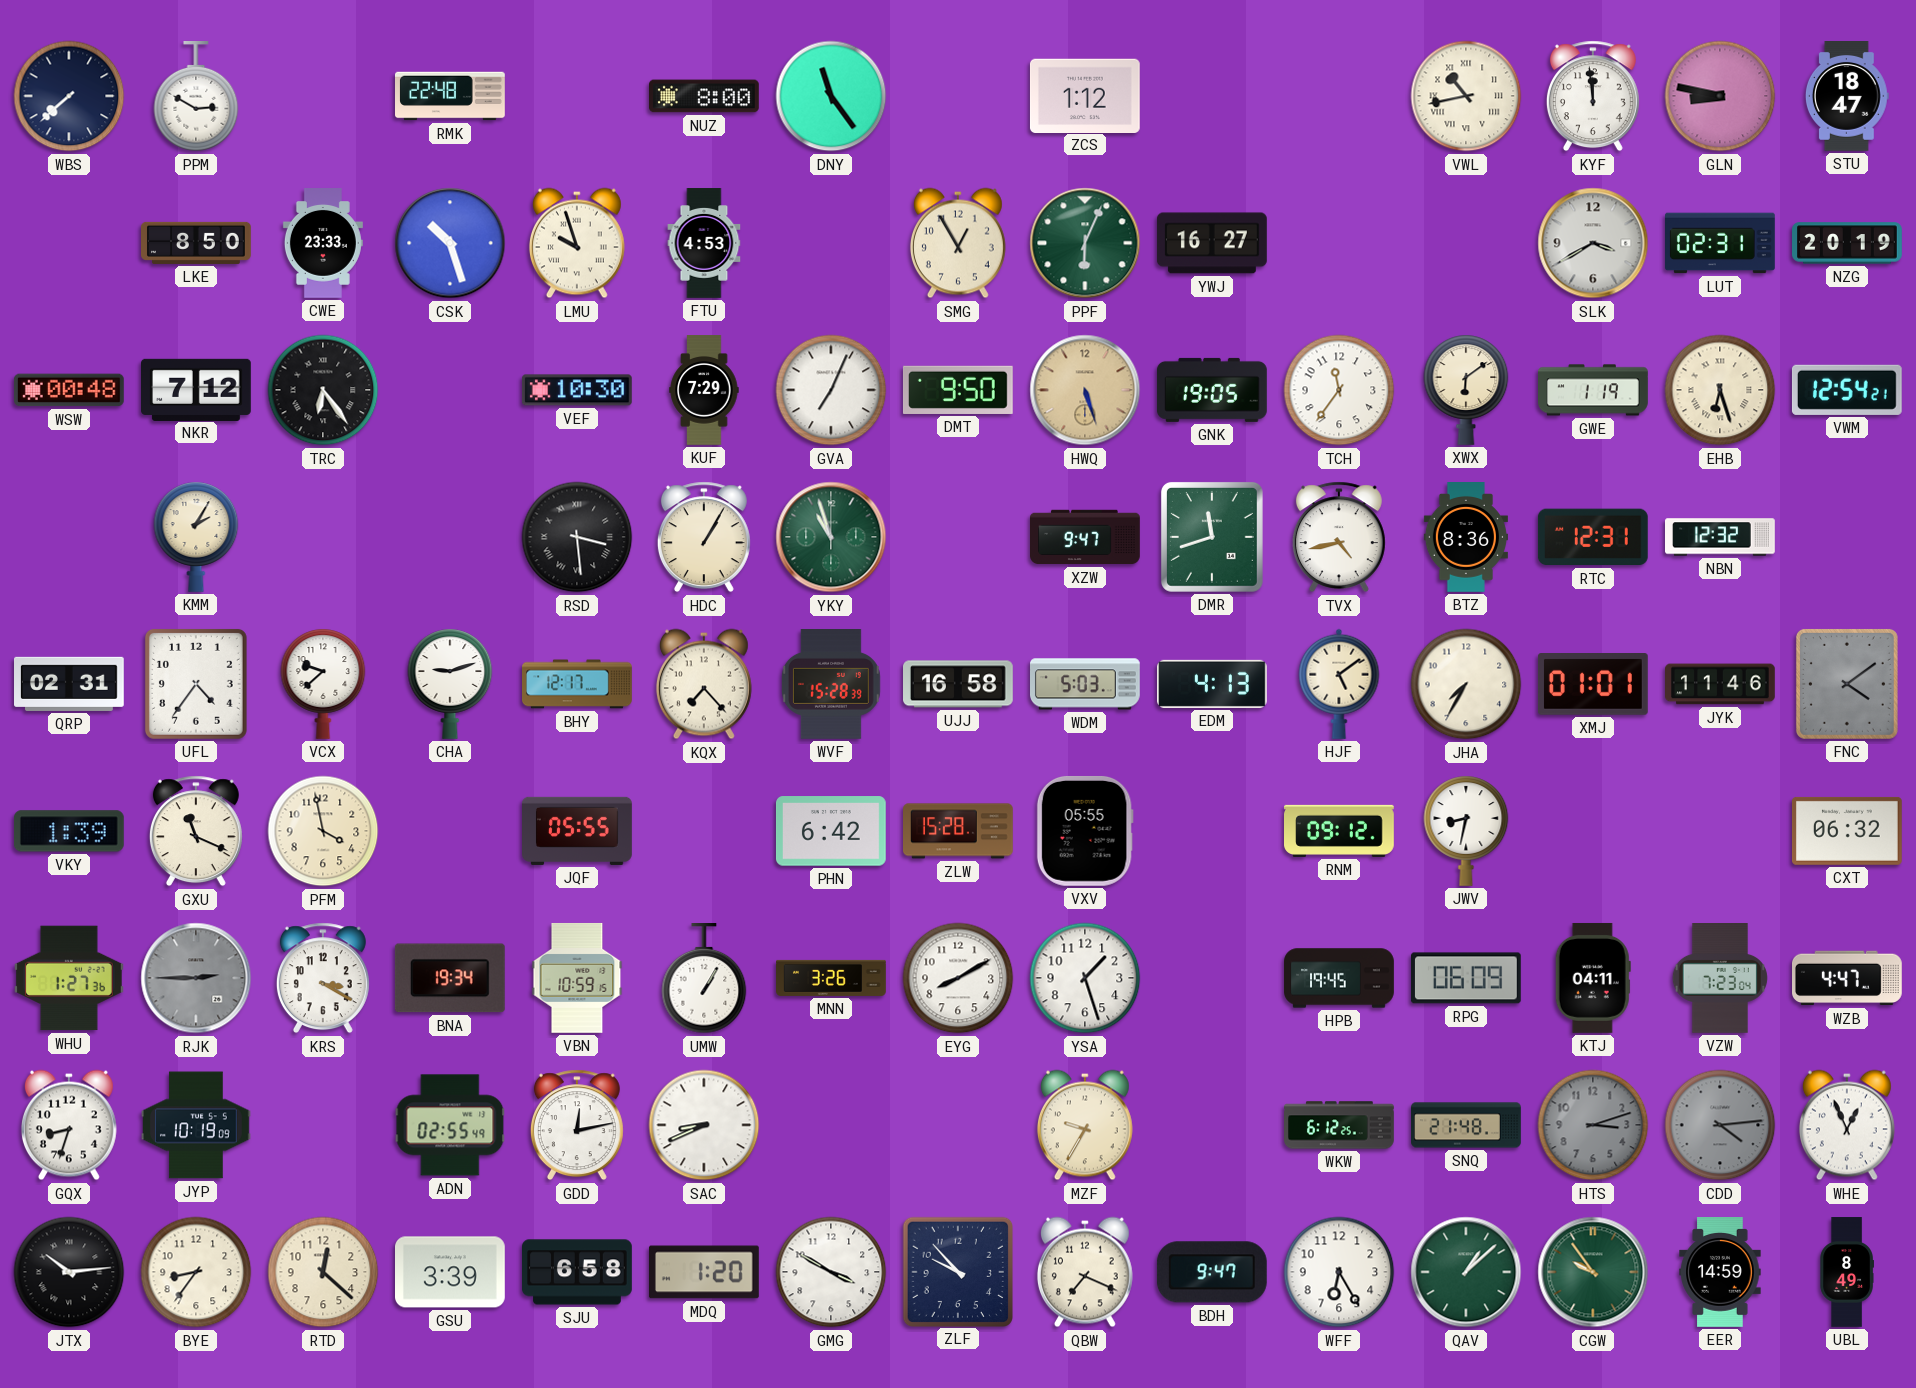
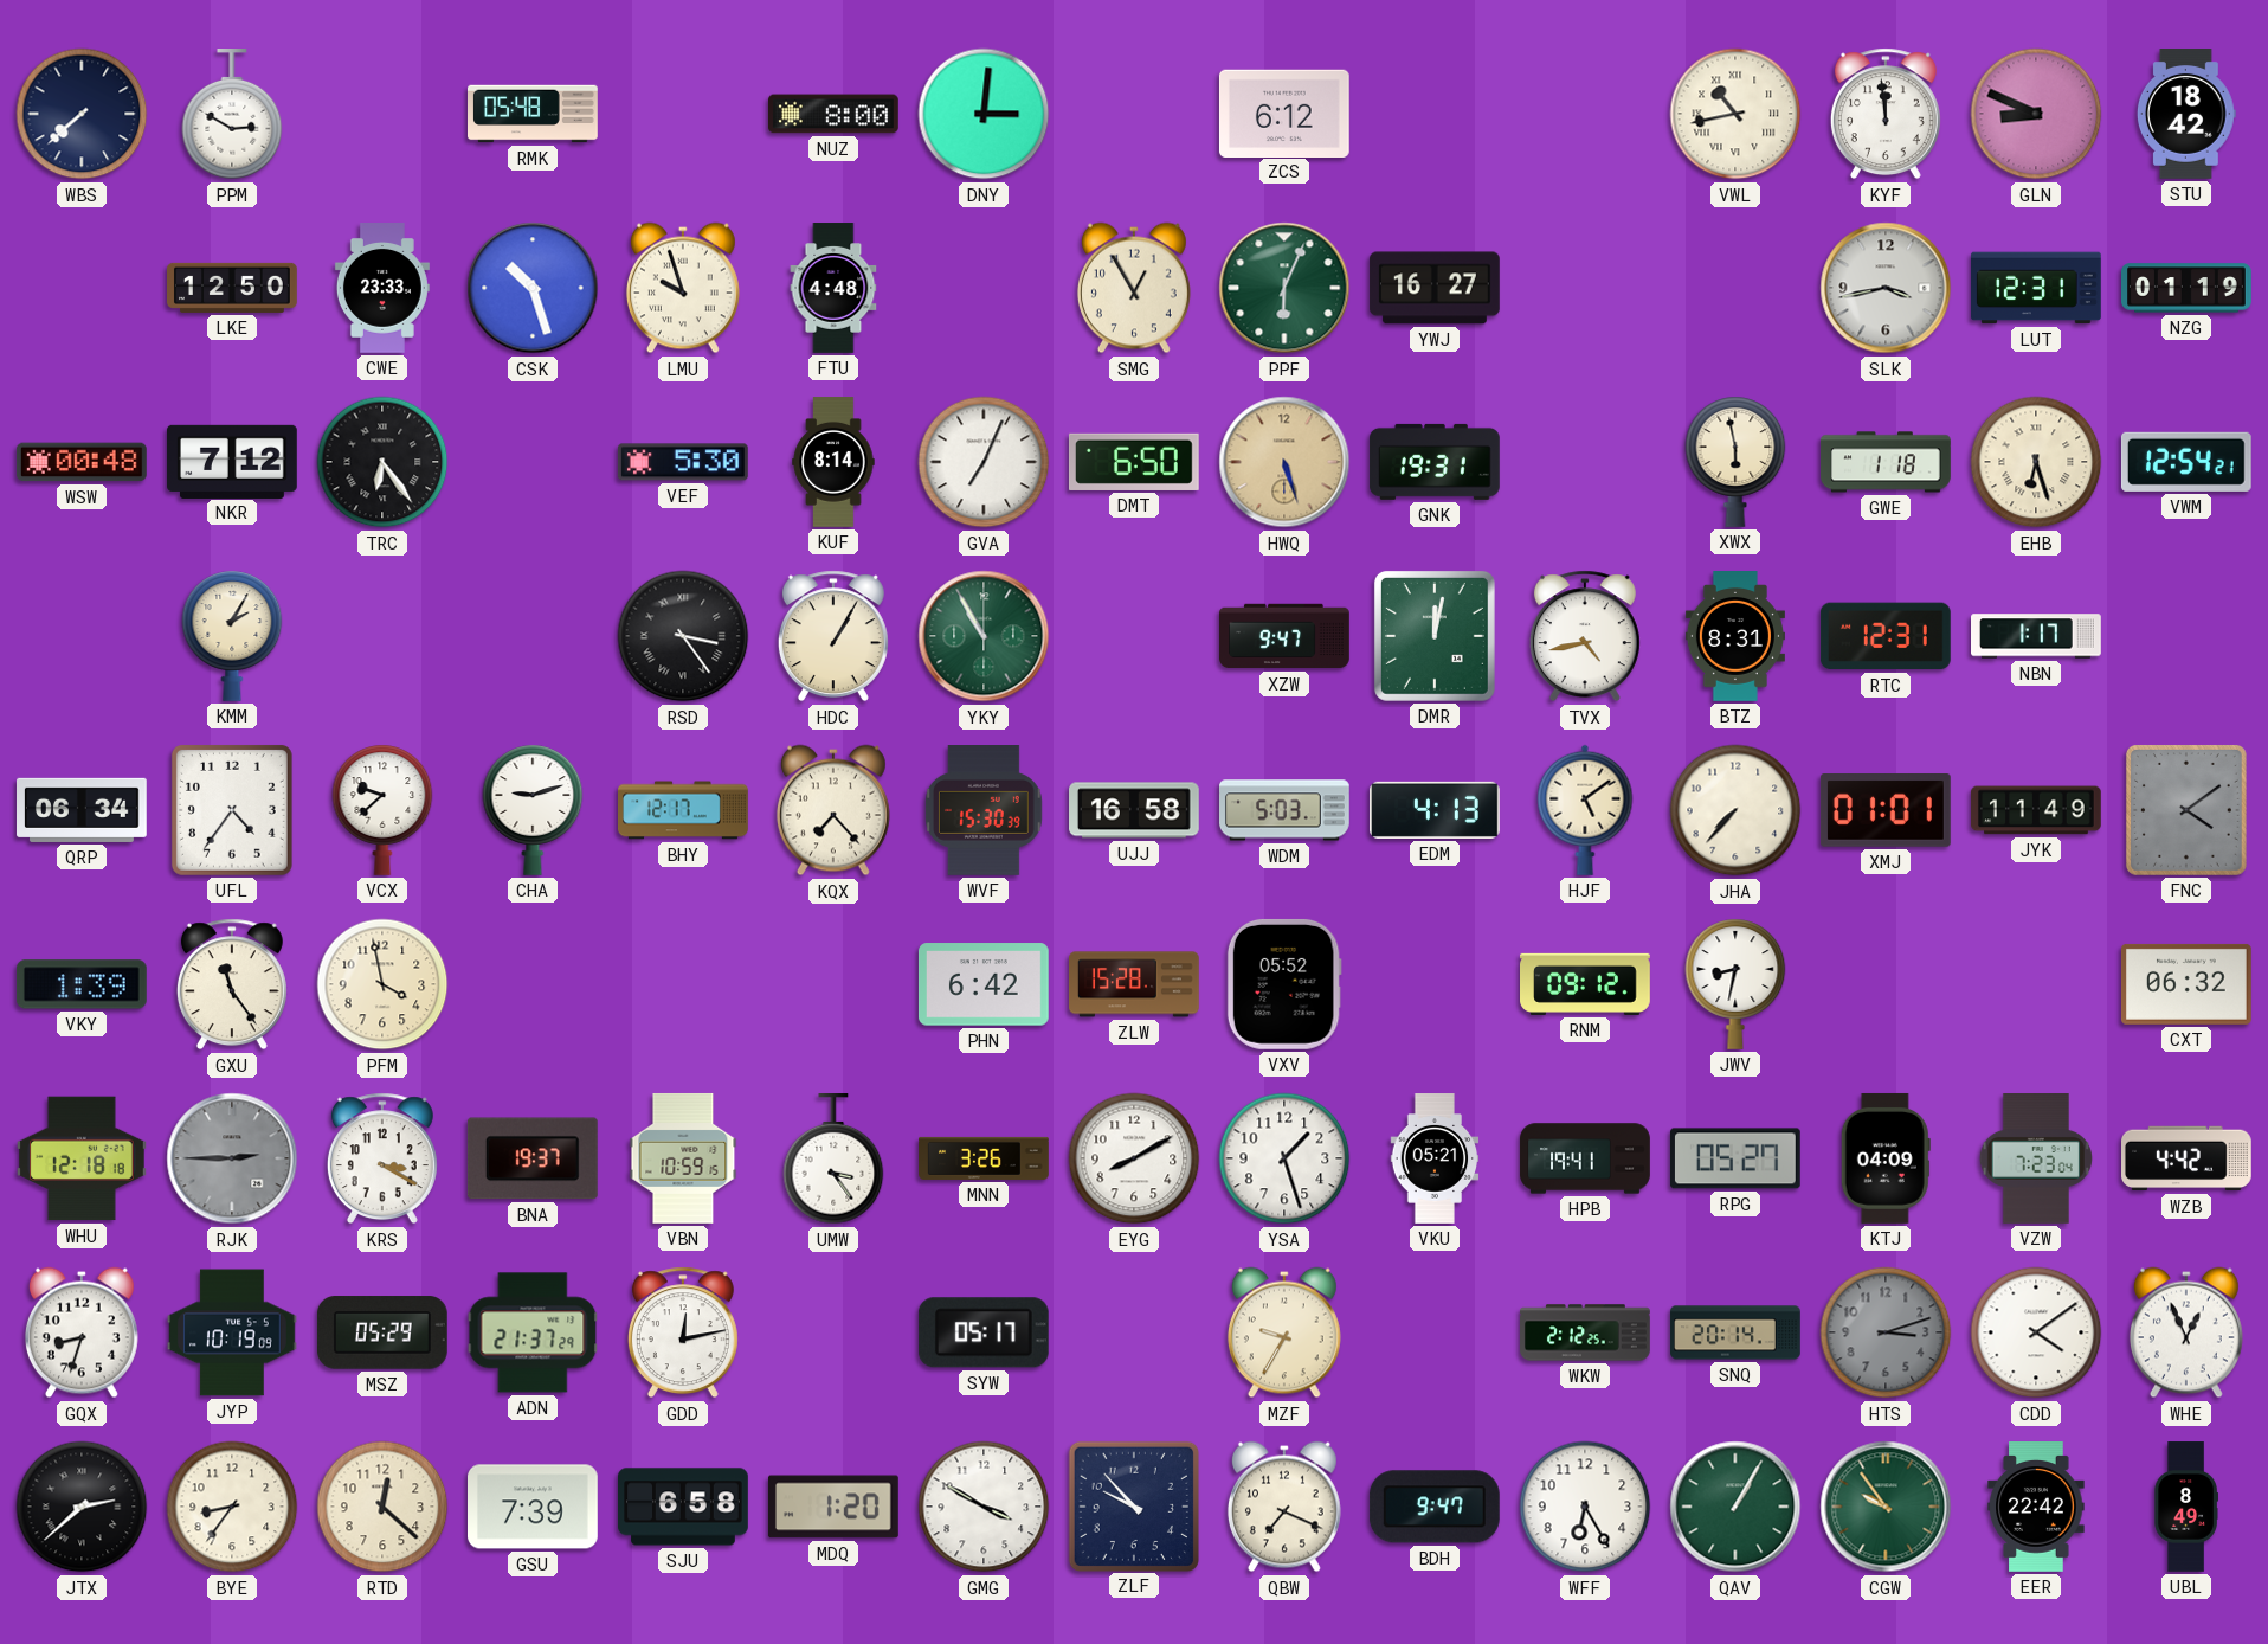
RMK: 22:48 -> 05:48 (534, 114)
DNY: 11:24 -> 3:01 (984, 114)
ZCS: 1:12 -> 6:12 (1284, 113)
GLN: 8:47 -> 8:49 (2036, 114)
STU: 18:47 -> 18:42 (2186, 115)
LKE: 8:50 -> 12:50 (233, 288)
FTU: 4:53 -> 4:48 (833, 288)
SLK: 3:40 -> 3:43 (1886, 288)
LUT: 02:31 -> 12:31 (2037, 288)
NZG: 20:19 -> 01:19 (2188, 288)
VEF: 10:30 -> 5:30 (683, 462)
KUF: 7:29 -> 8:14 (833, 462)
DMT: 9:50 -> 6:50 (1134, 462)
GNK: 19:05 -> 19:31 (1435, 462)
TCH: 11:36 -> none (1339, 390)
XWX: 6:09 -> 5:58 (1735, 462)
GWE: 1:19 -> 1:18 (1887, 462)
RSD: 3:29 -> 3:24 (683, 636)
YKY: 10:57 -> 10:55 (984, 636)
DMR: 11:42 -> 12:02 (1435, 636)
BTZ: 8:36 -> 8:31 (1735, 637)
NBN: 12:32 -> 1:17 (2037, 636)
QRP: 02:31 -> 06:34 (83, 810)
WVF: 15:28 -> 15:30 (984, 811)
JHA: 7:35 -> 7:37 (1735, 810)
JYK: 11:46 -> 11:49 (2037, 810)
GXU: 11:19 -> 11:24 (232, 984)
JQF: 05:55 -> none (578, 831)
VXV: 05:55 -> 05:52 (1284, 984)
WHU: 1:27 -> 12:18 (82, 1158)
BNA: 19:34 -> 19:37 (533, 1158)
UMW: 1:05 -> 3:24 (833, 1160)
VKU: none -> 05:21 (1435, 1158)
HPB: 19:45 -> 19:41 (1585, 1158)
RPG: 06:09 -> 05:27 (1735, 1158)
KTJ: 04:11 -> 04:09 (1886, 1158)
WZB: 4:47 -> 4:42 (2188, 1158)
MSZ: none -> 05:29 (382, 1332)
ADN: 02:55 -> 21:37 (533, 1332)
SAC: 8:41 -> none (704, 1125)
SYW: none -> 05:17 (984, 1332)
WKW: 6:12 -> 2:12 (1585, 1332)
SNQ: 21:48 -> 20:14 (1735, 1332)
CDD: 4:14 -> 4:09 (2036, 1332)
CDD dial: grey -> white (2036, 1332)
JTX: 10:14 -> 2:38 (82, 1507)
GSU: 3:39 -> 7:39 (534, 1507)
QAV: 1:08 -> 1:05 (1735, 1507)
EER: 14:59 -> 22:42 (2036, 1508)
